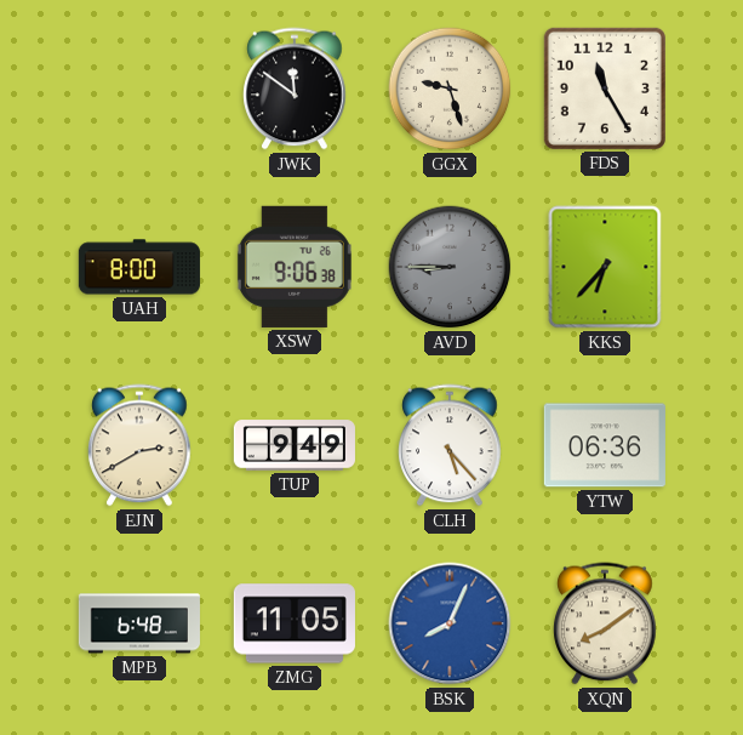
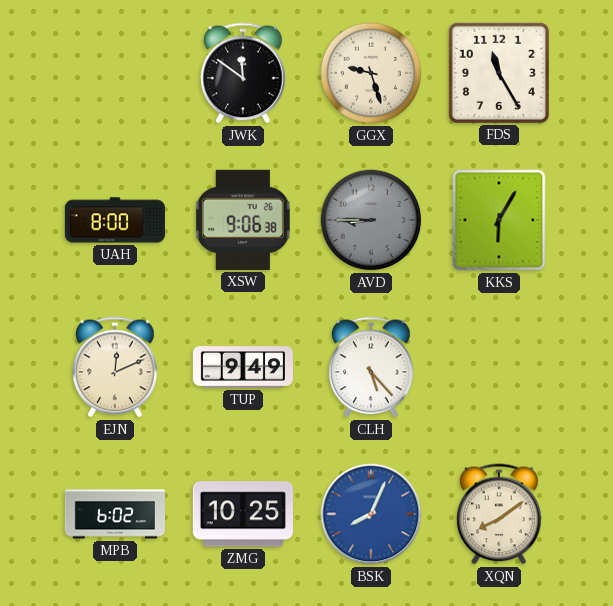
KKS: 6:37 -> 6:05 (499, 220)
EJN: 2:40 -> 12:11 (115, 367)
YTW: 06:36 -> none (605, 445)
MPB: 6:48 -> 6:02 (115, 514)
ZMG: 11:05 -> 10:25 (243, 514)
